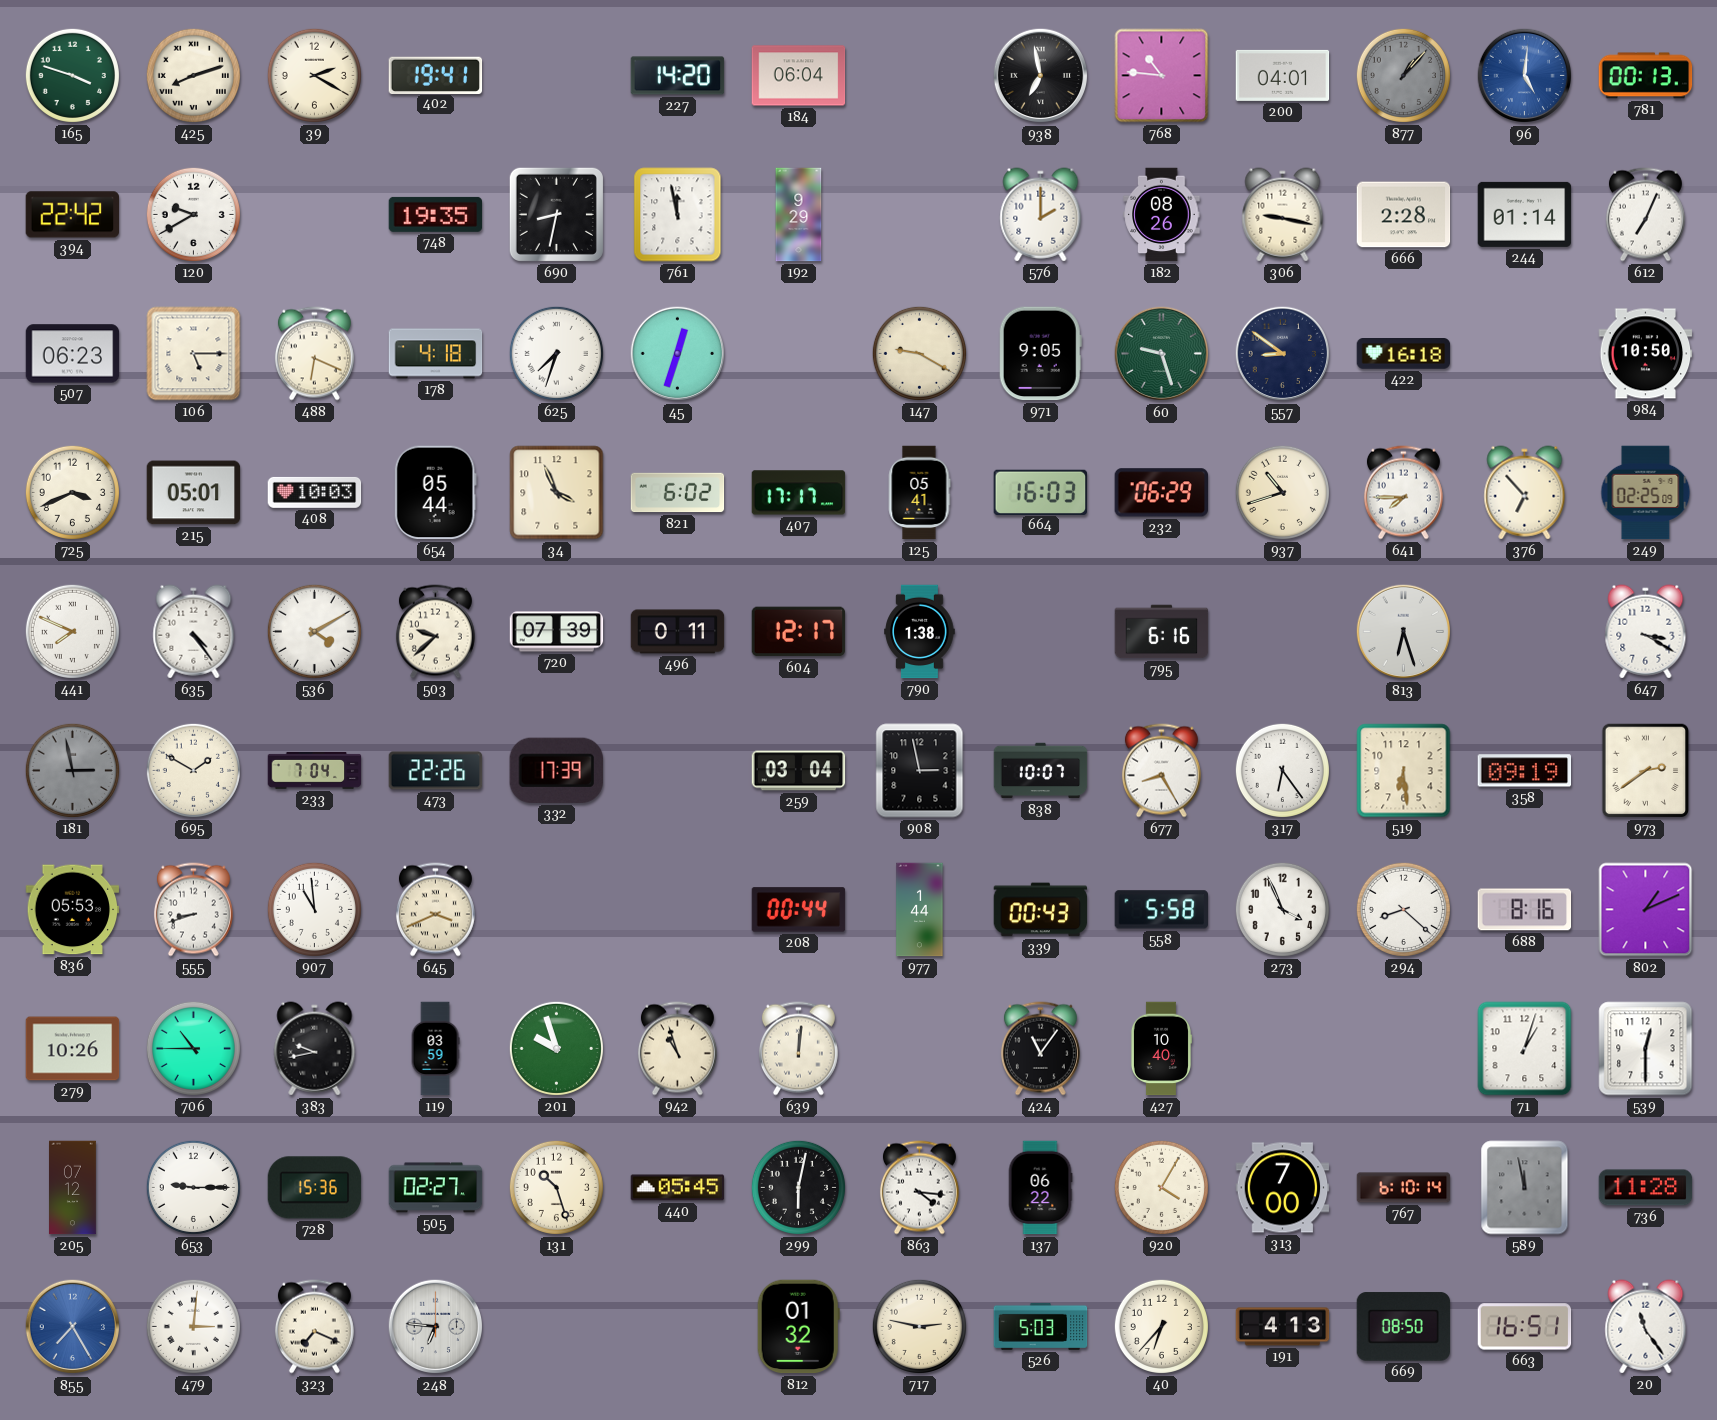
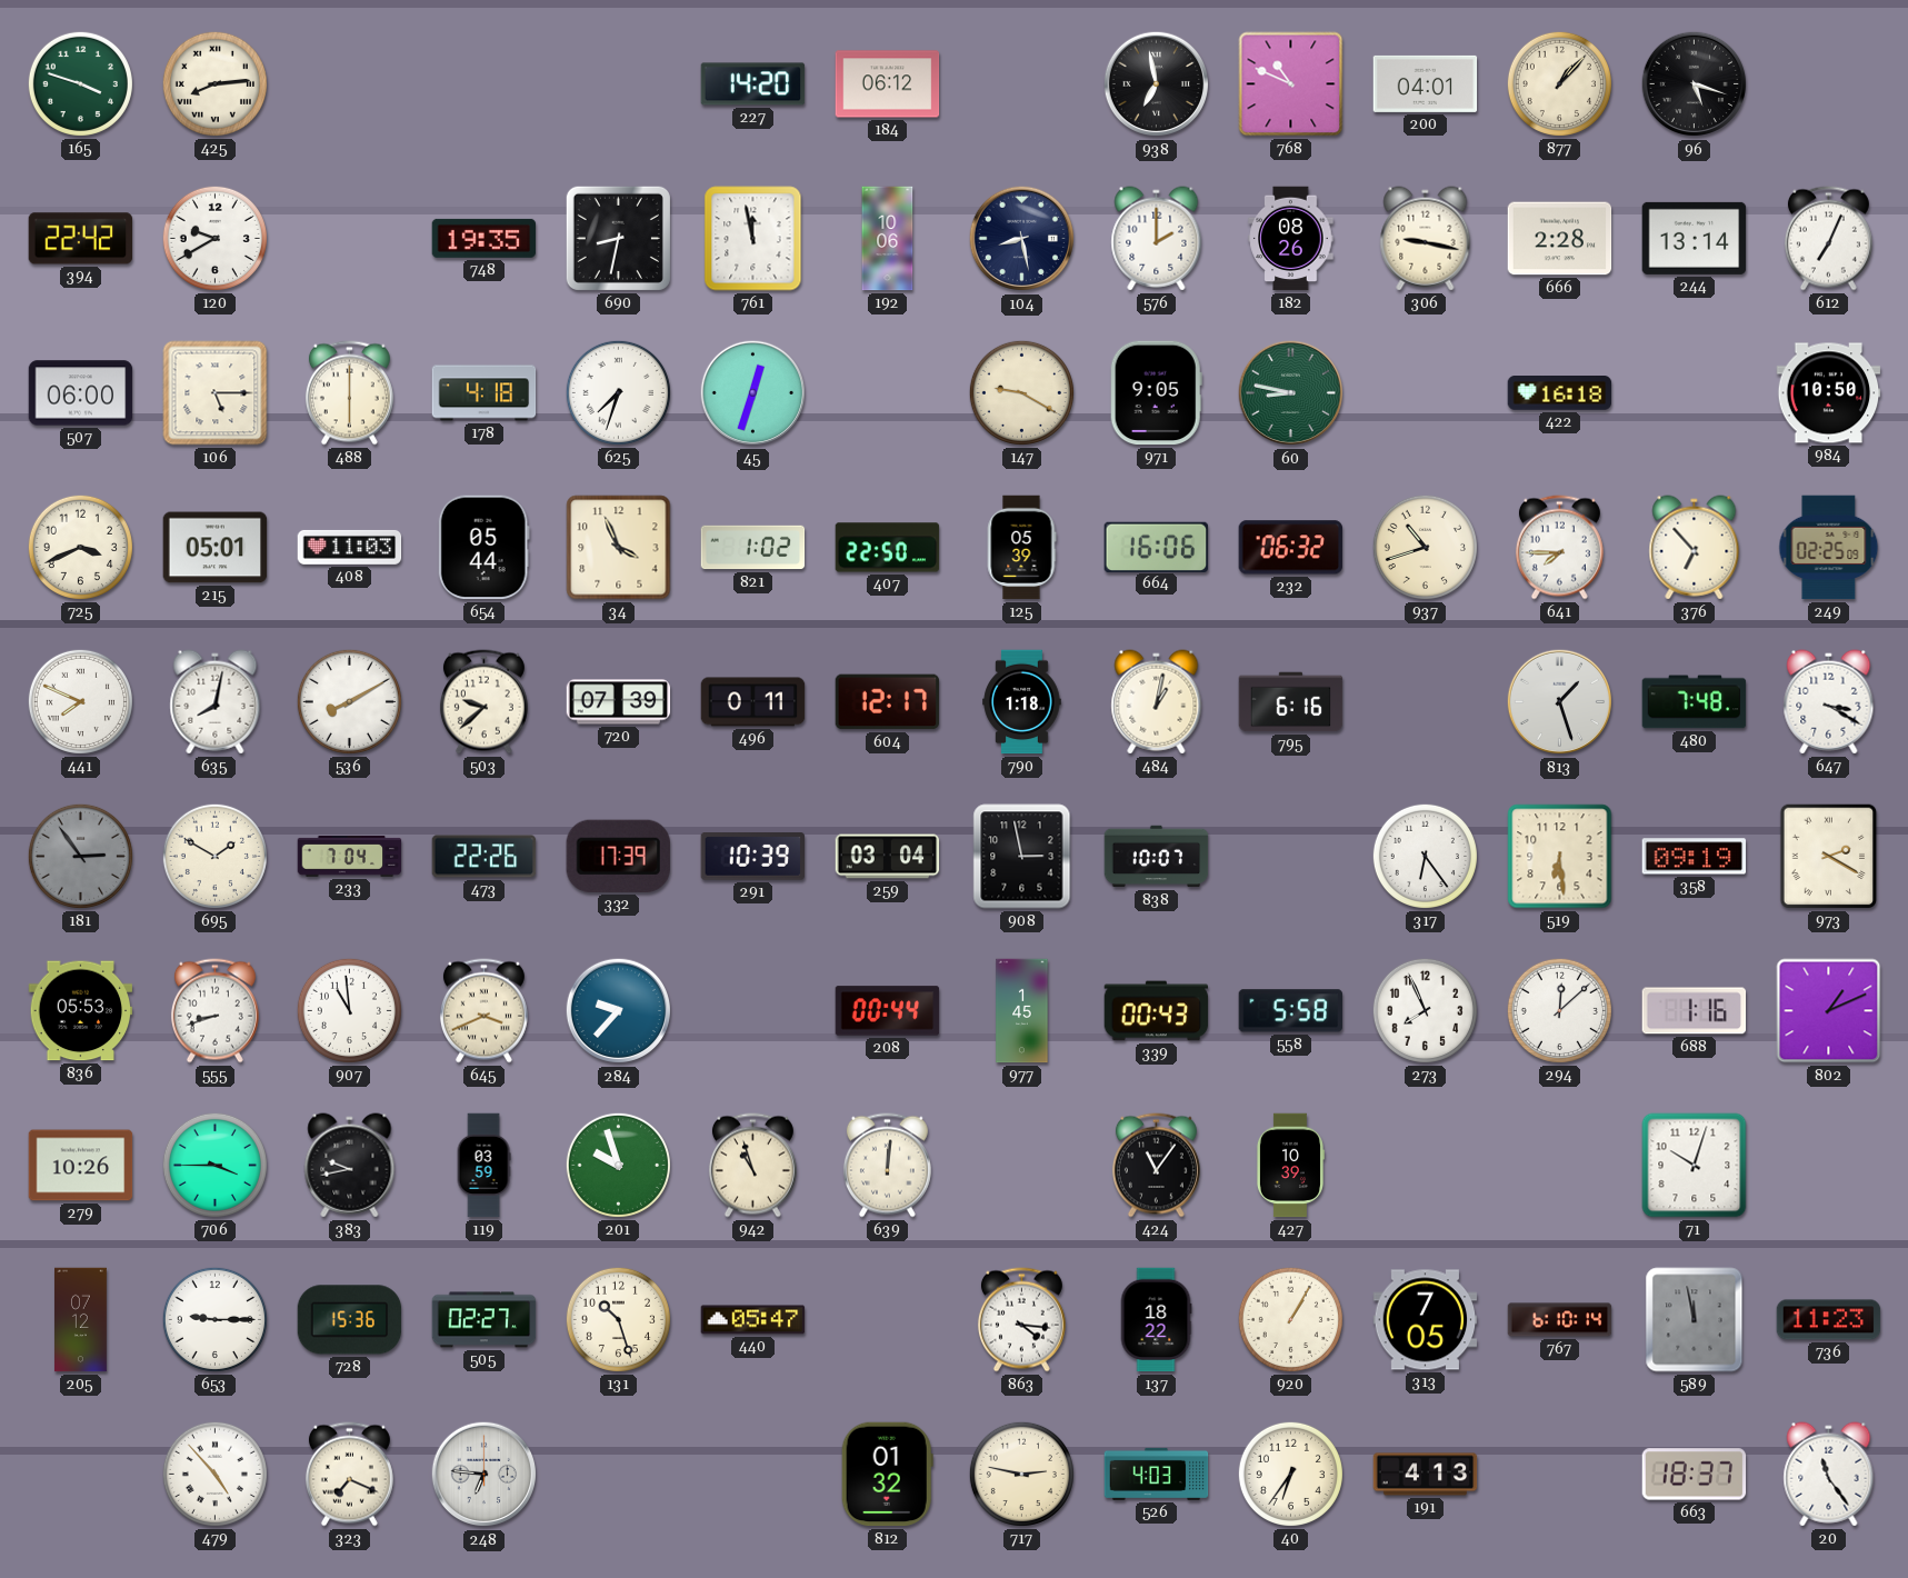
425: 8:12 -> 8:14 (214, 83)
39: 2:20 -> none (314, 75)
402: 19:41 -> none (436, 75)
184: 06:04 -> 06:12 (888, 84)
768: 10:46 -> 10:49 (1291, 84)
877 dial: grey -> cream (1559, 83)
96: 5:01 -> 5:18 (1695, 84)
96 dial: blue -> black (1695, 84)
781: 00:13 -> none (1646, 76)
192: 9:29 -> 10:06 (888, 239)
104: none -> 8:28 (1022, 239)
244: 01:14 -> 13:14 (1695, 238)
507: 06:23 -> 06:00 (81, 393)
488: 6:19 -> 6:00 (349, 393)
60: 9:27 -> 8:47 (1291, 393)
557: 8:51 -> none (1283, 354)
408: 10:03 -> 11:03 (350, 547)
821: 6:02 -> 1:02 (753, 548)
407: 17:17 -> 22:50 (888, 548)
125: 05:41 -> 05:39 (1021, 548)
664: 16:03 -> 16:06 (1157, 547)
232: 06:29 -> 06:32 (1290, 548)
635: 4:24 -> 8:02 (216, 702)
536: 4:10 -> 8:10 (349, 701)
790: 1:38 -> 1:18 (1022, 702)
484: none -> 1:02 (1157, 702)
813: 6:27 -> 1:27 (1560, 702)
480: none -> 7:48 (1695, 702)
181: 2:58 -> 2:54 (80, 856)
291: none -> 10:39 (753, 857)
677: 8:25 -> none (1161, 771)
973: 2:39 -> 2:20 (1829, 857)
284: none -> 9:37 (619, 1011)
977: 1:44 -> 1:45 (1022, 1011)
273: 3:56 -> 7:56 (1425, 1010)
294: 8:22 -> 12:08 (1559, 1010)
688: 8:16 -> 1:16 (1695, 1011)
706: 10:45 -> 3:45 (214, 1165)
427: 10:40 -> 10:39 (1290, 1166)
71: 1:03 -> 10:03 (1695, 1166)
539: 12:30 -> none (1646, 1049)
440: 05:45 -> 05:47 (753, 1320)
299: 6:02 -> none (798, 1187)
137: 06:22 -> 18:22 (1156, 1320)
920: 4:05 -> 1:05 (1290, 1319)
313: 7:00 -> 7:05 (1426, 1320)
736: 11:28 -> 11:23 (1829, 1320)
855: 7:25 -> none (73, 1327)
479: 3:01 -> 4:53 (214, 1474)
526: 5:03 -> 4:03 (1157, 1474)
40: 6:37 -> 6:36 (1290, 1474)
669: 08:50 -> none (1404, 1327)
663: 16:51 -> 18:37 (1695, 1475)
